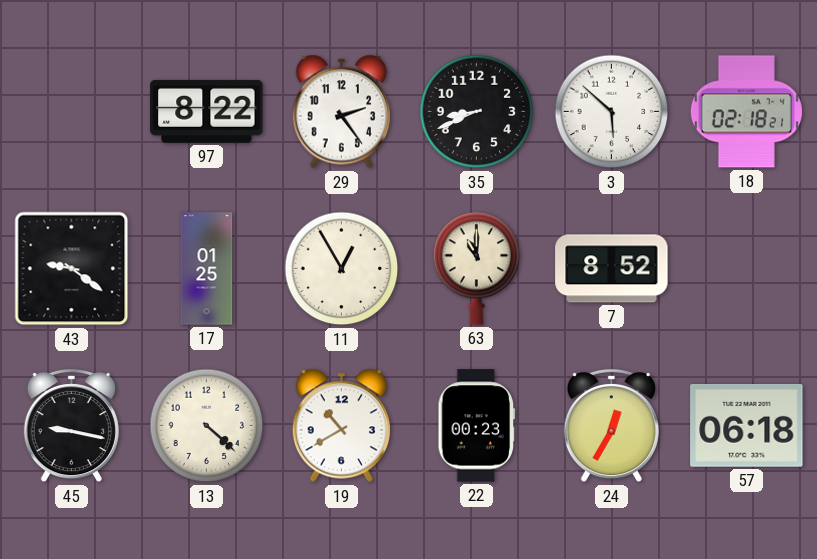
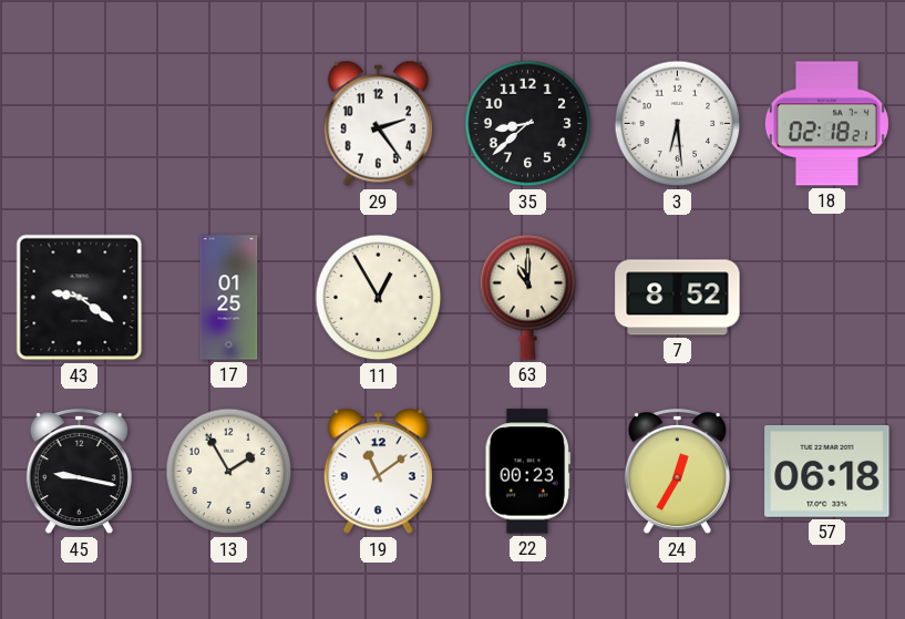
97: 8:22 -> none (207, 111)
35: 8:41 -> 8:38 (528, 124)
3: 5:52 -> 6:29 (678, 124)
13: 4:22 -> 1:55 (229, 472)
19: 10:40 -> 11:09 (378, 472)
